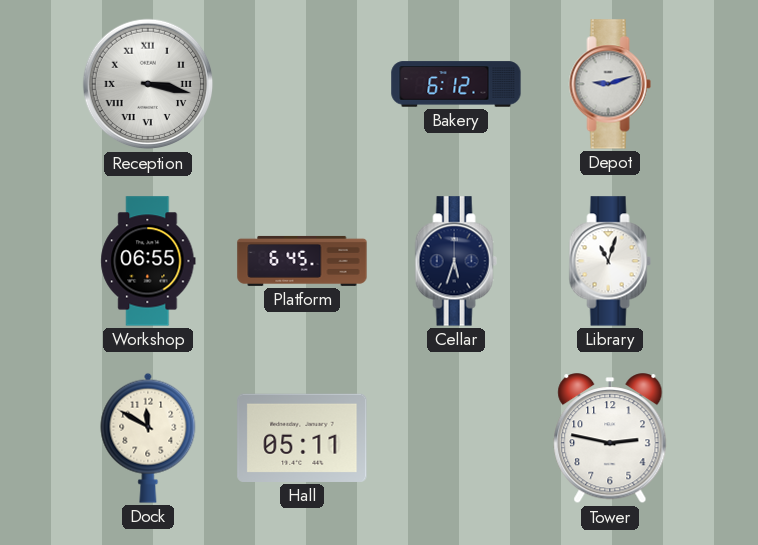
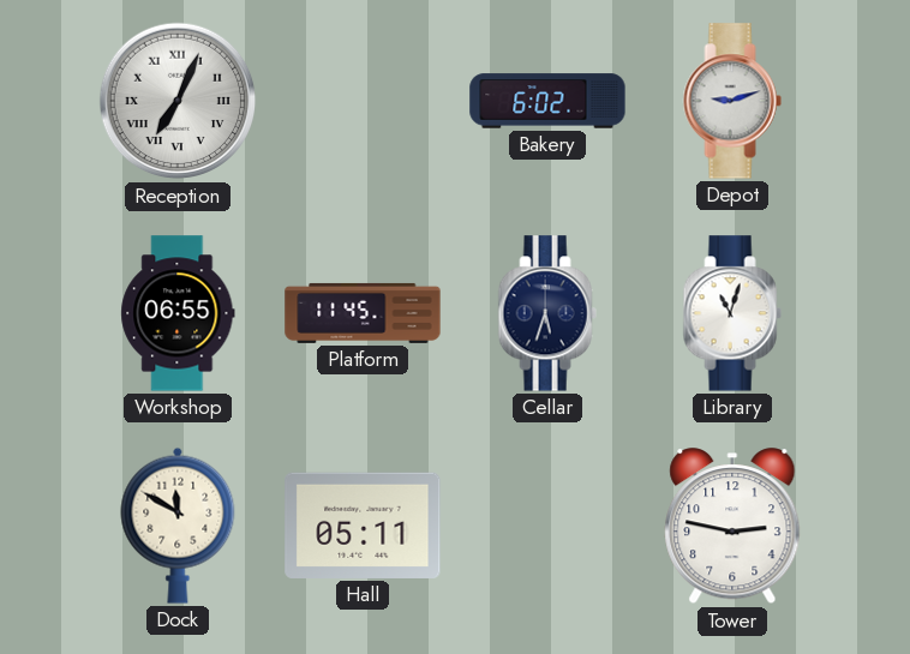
Reception: 3:17 -> 7:04 (178, 101)
Bakery: 6:12 -> 6:02 (547, 101)
Platform: 6:45 -> 11:45 (363, 313)
